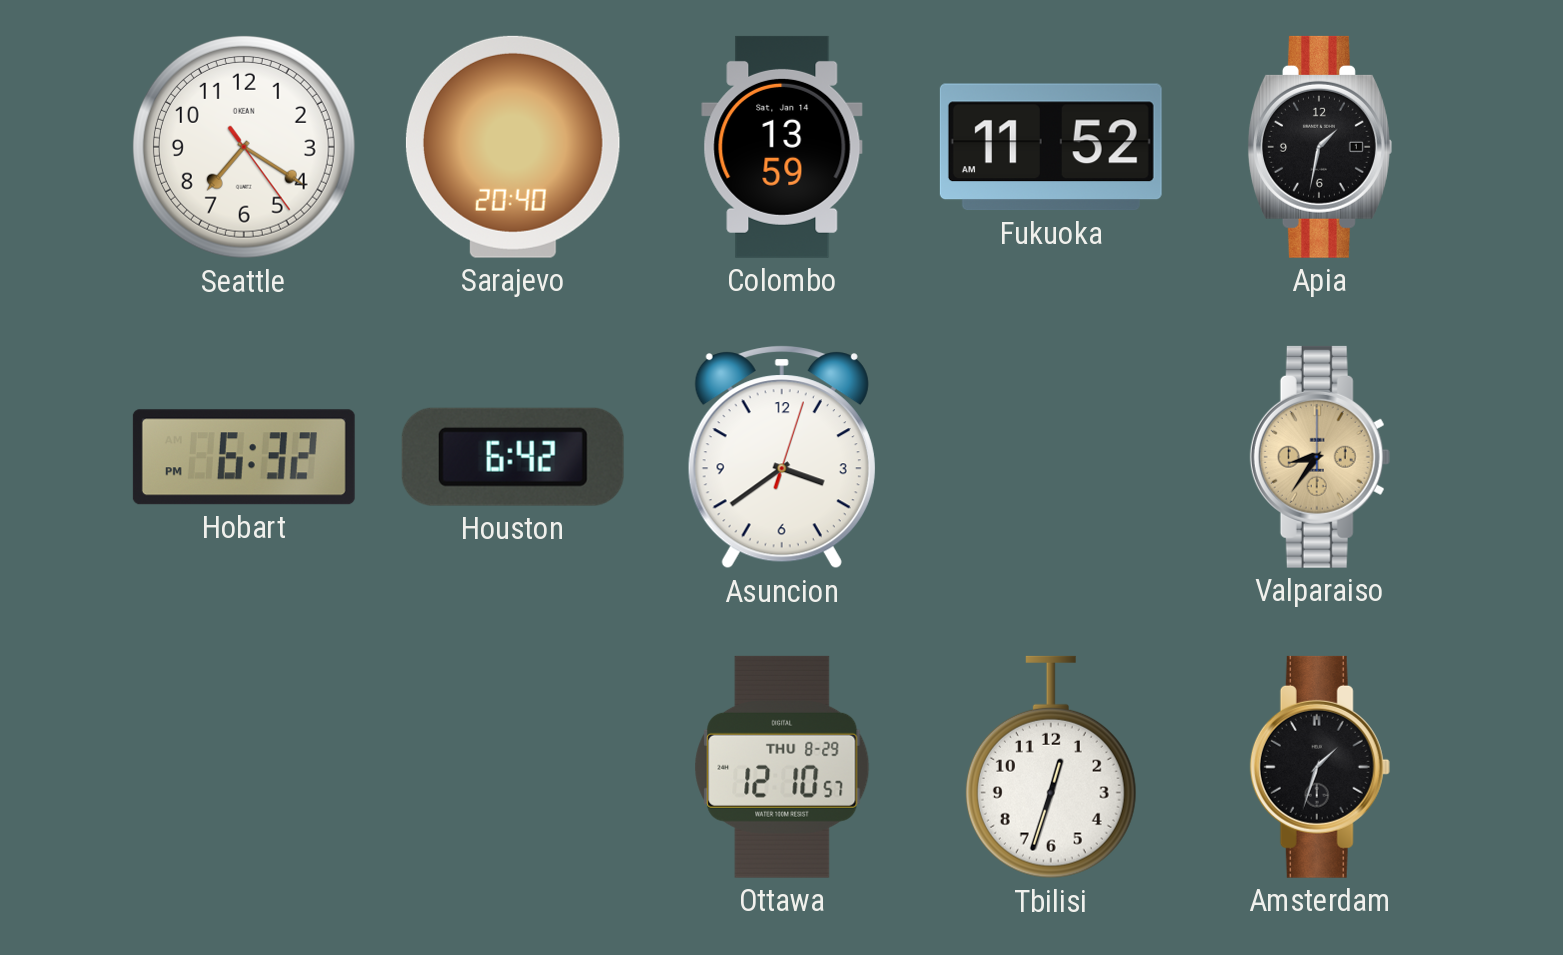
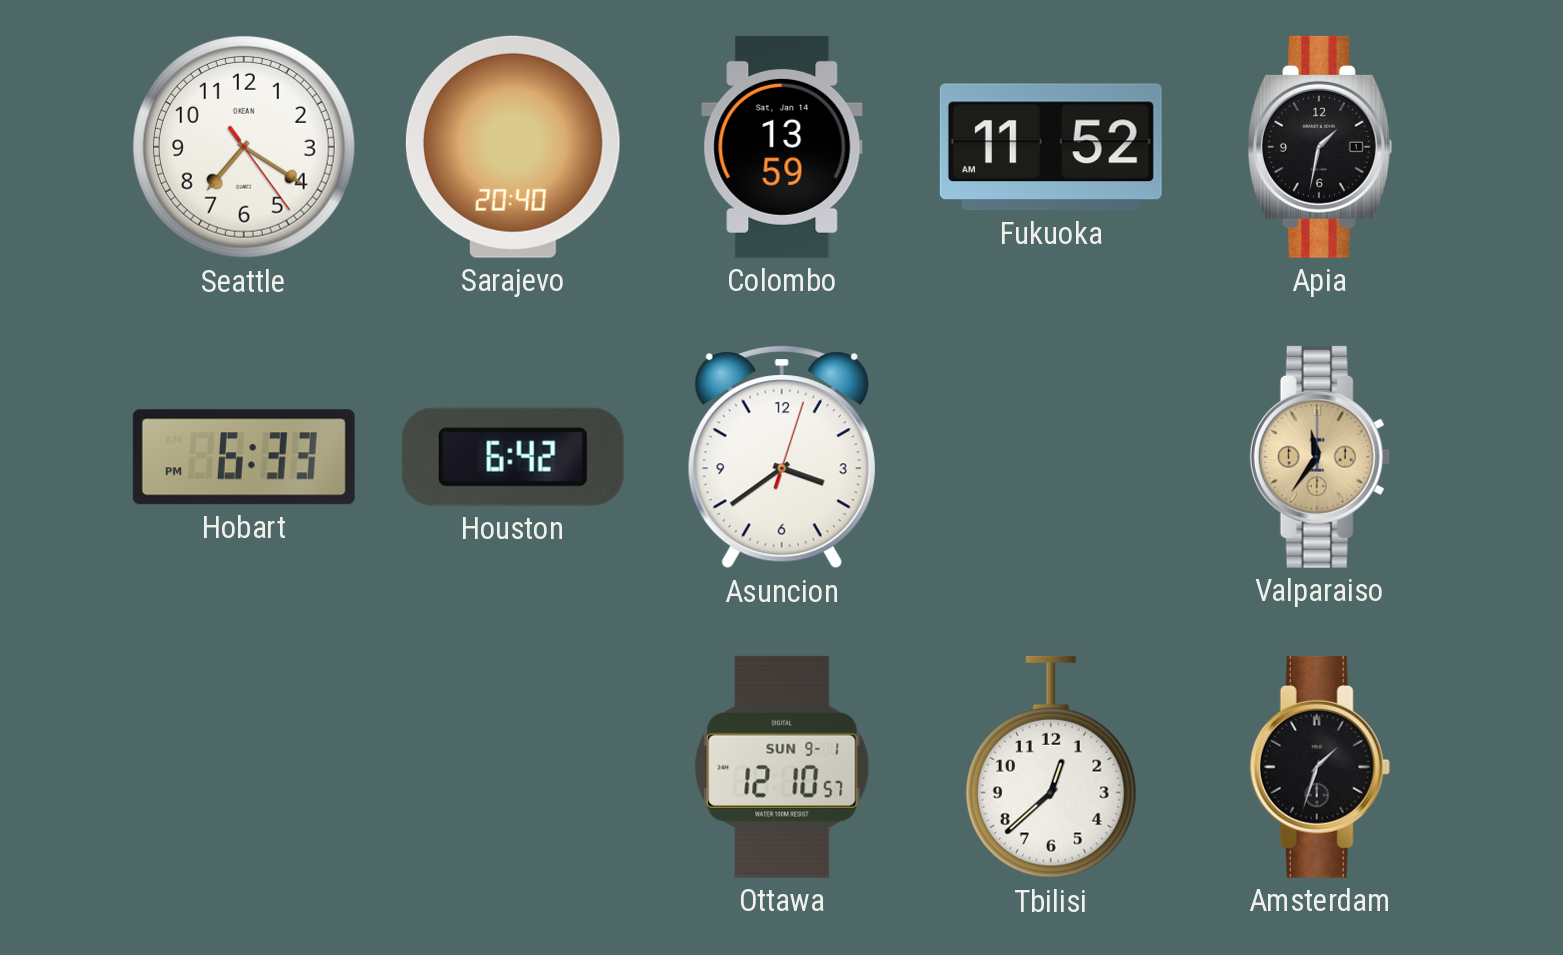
Hobart: 6:32 -> 6:33 (244, 457)
Valparaiso: 8:36 -> 11:36 (1320, 457)
Ottawa date: THU 8-29 -> SUN 9-1 (782, 767)
Tbilisi: 12:33 -> 12:38 (1051, 767)
